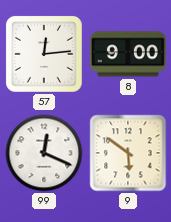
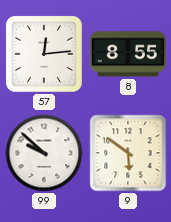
8: 9:00 -> 8:55 (128, 54)
99: 12:19 -> 9:52 (44, 153)
